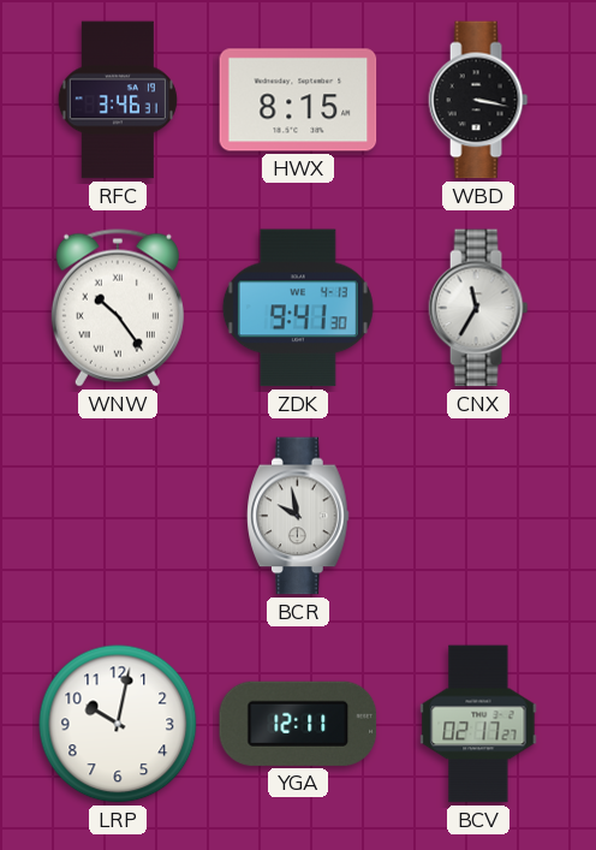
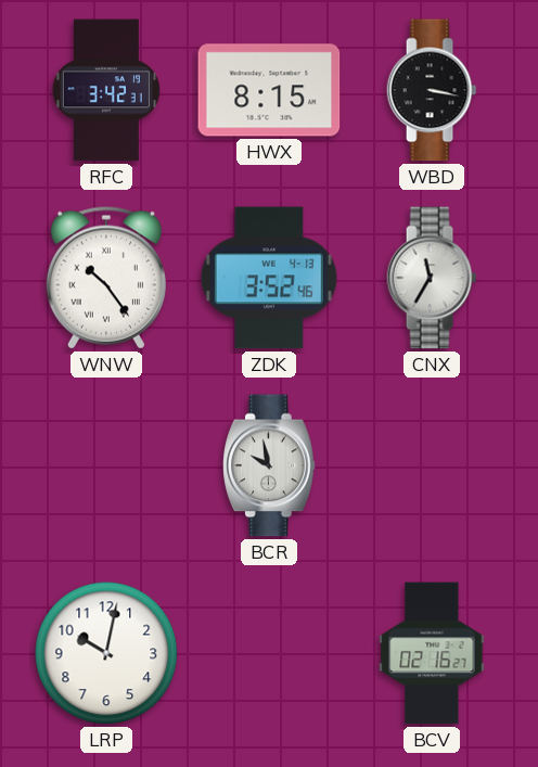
RFC: 3:46 -> 3:42 (106, 90)
ZDK: 9:41 -> 3:52 (269, 278)
YGA: 12:11 -> none (298, 724)
BCV: 02:17 -> 02:16 (432, 653)
